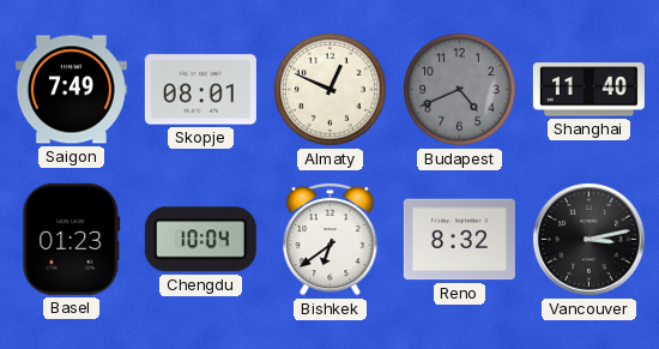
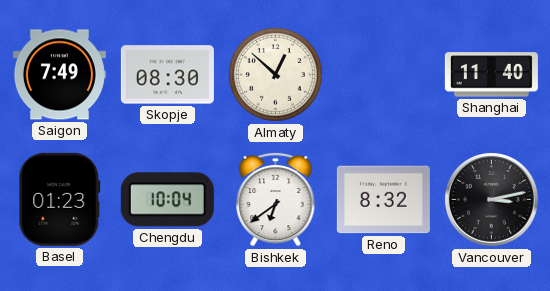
Skopje: 08:01 -> 08:30 (167, 75)
Almaty: 12:49 -> 12:52 (276, 75)
Budapest: 4:41 -> none (460, 90)
